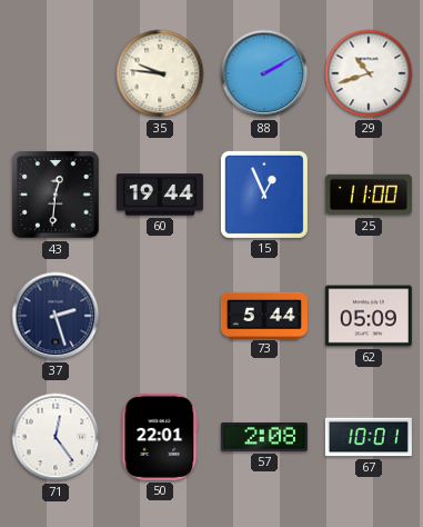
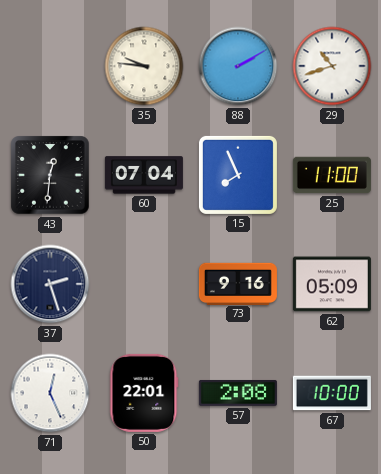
60: 19:44 -> 07:04 (144, 175)
15: 12:56 -> 7:56 (238, 175)
73: 5:44 -> 9:16 (238, 283)
71: 12:24 -> 12:26 (50, 393)
67: 10:01 -> 10:00 (332, 393)
